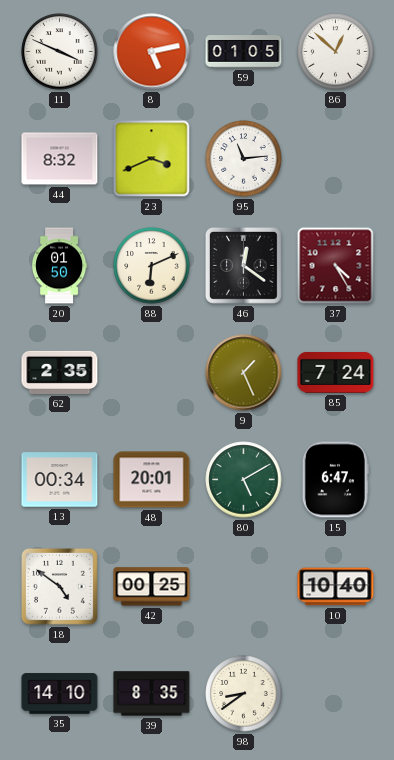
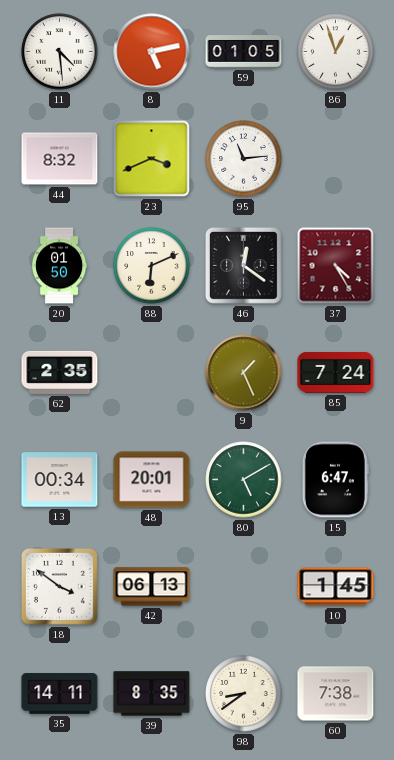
11: 3:49 -> 4:29 (60, 52)
86: 12:52 -> 12:57 (336, 52)
18: 4:51 -> 3:51 (59, 586)
42: 00:25 -> 06:13 (152, 587)
10: 10:40 -> 1:45 (336, 587)
35: 14:10 -> 14:11 (60, 694)
60: none -> 7:38 (336, 694)
